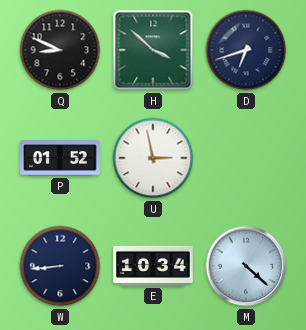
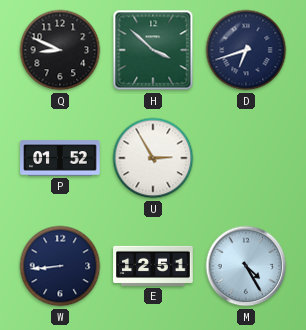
U: 2:58 -> 2:55 (153, 158)
E: 10:34 -> 12:51 (153, 266)
M: 4:22 -> 4:25 (246, 266)
